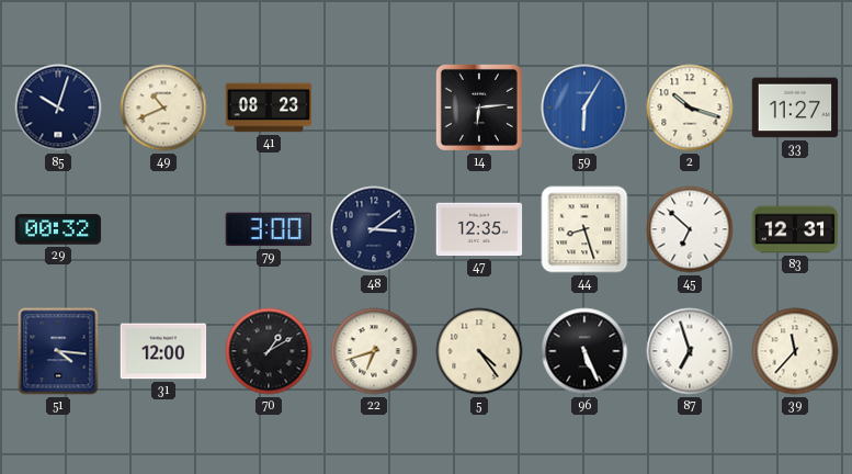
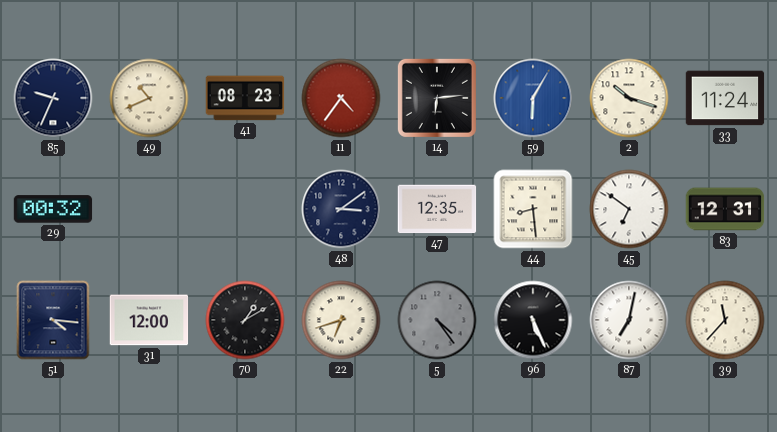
85: 10:03 -> 9:34 (53, 98)
11: none -> 4:36 (341, 98)
33: 11:27 -> 11:24 (725, 98)
79: 3:00 -> none (269, 229)
44: 8:27 -> 8:29 (533, 209)
45: 6:52 -> 6:51 (629, 209)
5 dial: cream -> grey (437, 320)
87: 6:57 -> 7:02 (629, 320)
